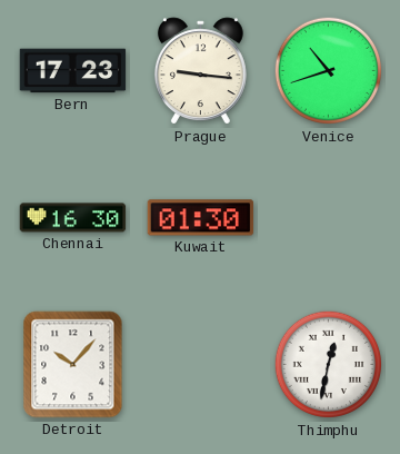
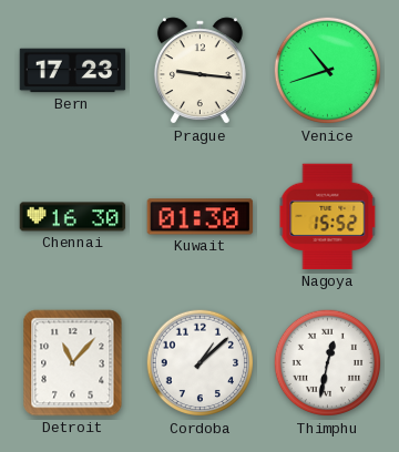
Nagoya: none -> 15:52 (328, 217)
Detroit: 10:07 -> 11:07 (73, 363)
Cordoba: none -> 1:08 (201, 363)
